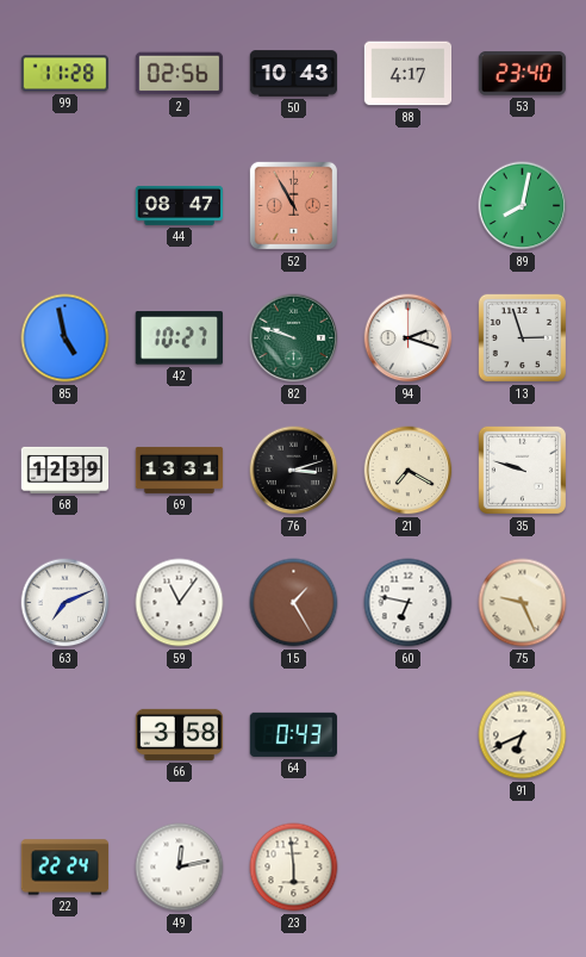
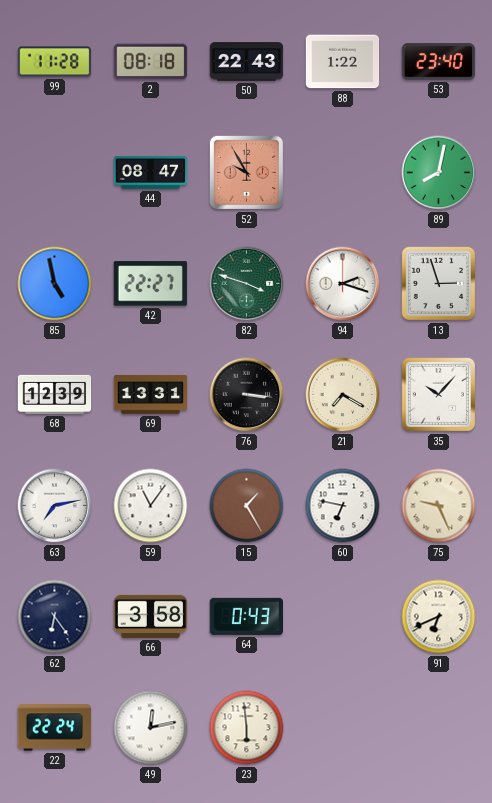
2: 02:56 -> 08:18 (151, 62)
50: 10:43 -> 22:43 (247, 62)
88: 4:17 -> 1:22 (343, 62)
52: 10:55 -> 9:55 (246, 172)
42: 10:27 -> 22:27 (150, 284)
82: 9:48 -> 3:48 (247, 284)
76: 3:12 -> 3:16 (247, 395)
35: 9:48 -> 10:07 (438, 394)
63: 7:11 -> 7:13 (55, 506)
62: none -> 6:24 (55, 617)
